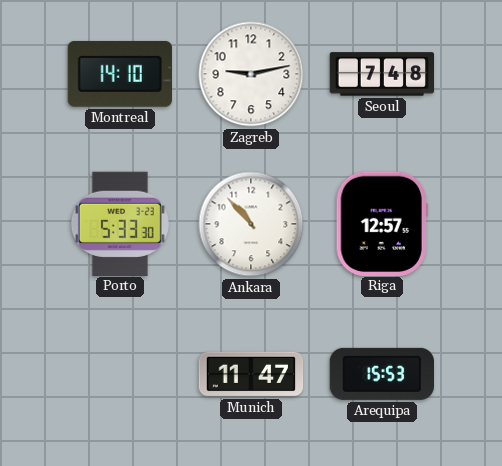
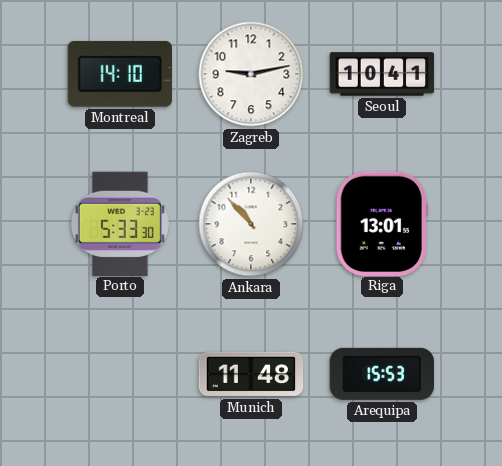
Seoul: 7:48 -> 10:41 (382, 74)
Riga: 12:57 -> 13:01 (382, 223)
Munich: 11:47 -> 11:48 (251, 374)
